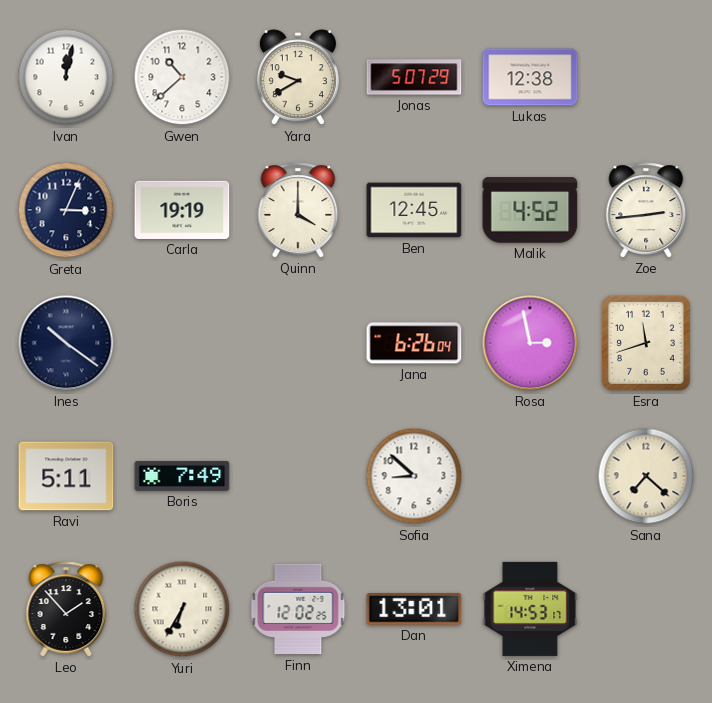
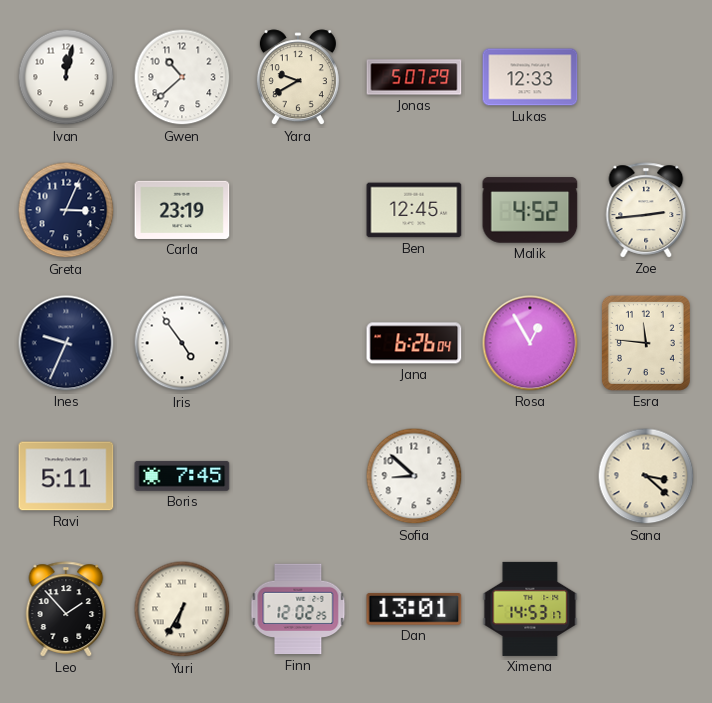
Lukas: 12:38 -> 12:33 (530, 77)
Carla: 19:19 -> 23:19 (182, 210)
Quinn: 4:00 -> none (298, 210)
Ines: 10:21 -> 9:34 (66, 343)
Iris: none -> 4:54 (182, 343)
Rosa: 2:58 -> 12:55 (530, 343)
Esra: 11:42 -> 11:46 (646, 343)
Boris: 7:49 -> 7:45 (182, 476)
Sana: 7:22 -> 3:22 (646, 476)
